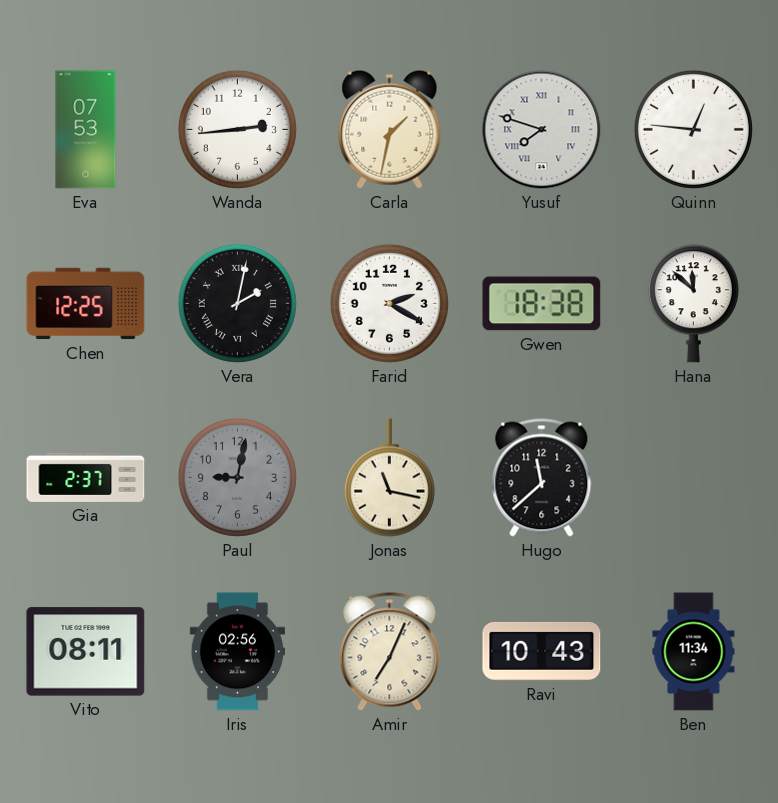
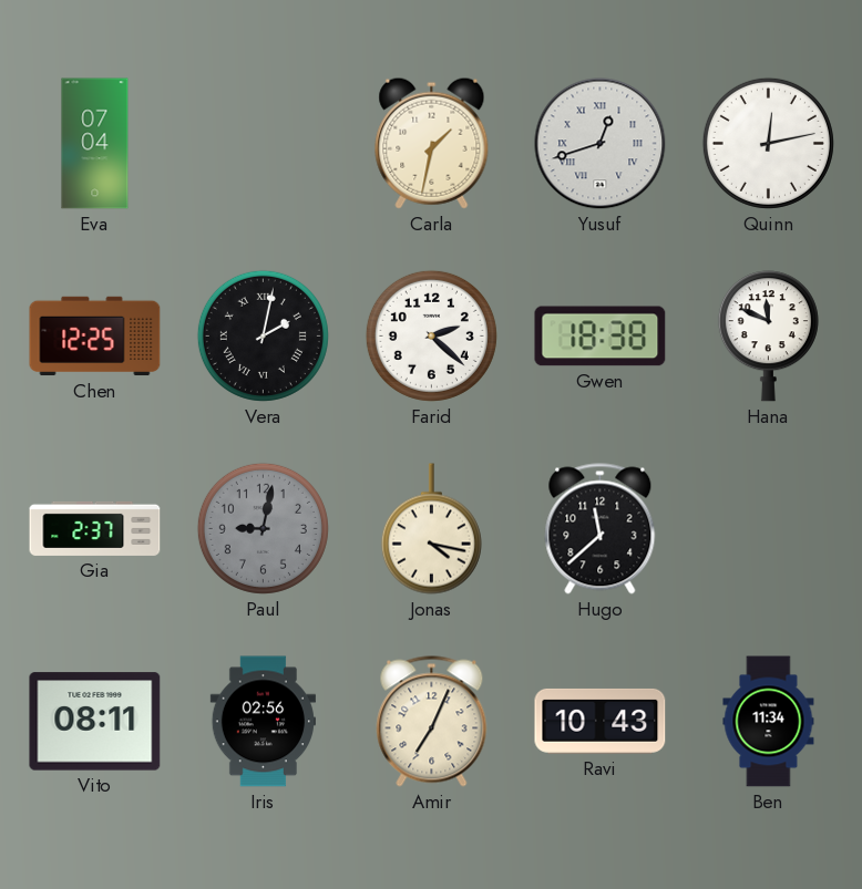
Eva: 07:53 -> 07:04 (95, 144)
Wanda: 2:44 -> none (237, 129)
Yusuf: 7:48 -> 12:42 (601, 144)
Quinn: 12:46 -> 12:13 (768, 143)
Farid: 2:20 -> 2:22 (431, 335)
Hana: 11:52 -> 11:49 (768, 337)
Jonas: 11:17 -> 4:17 (431, 529)
